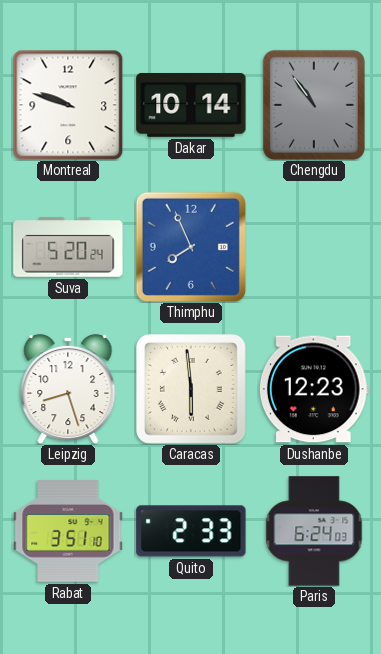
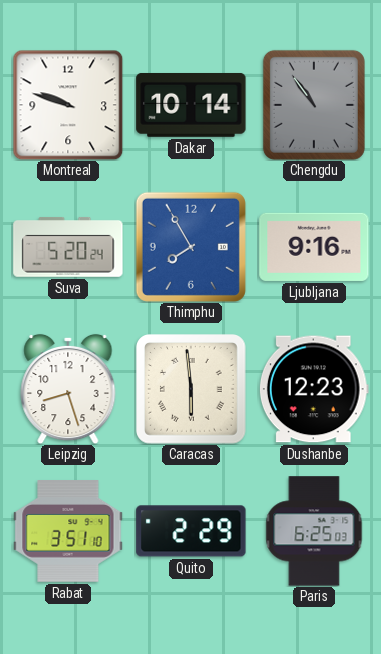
Thimphu: 7:56 -> 7:55 (191, 247)
Ljubljana: none -> 9:16 (314, 247)
Quito: 2:33 -> 2:29 (191, 531)
Paris: 6:24 -> 6:25 (314, 531)
